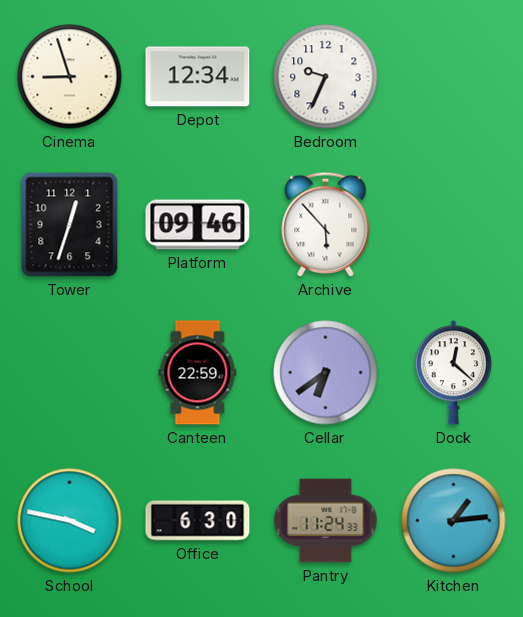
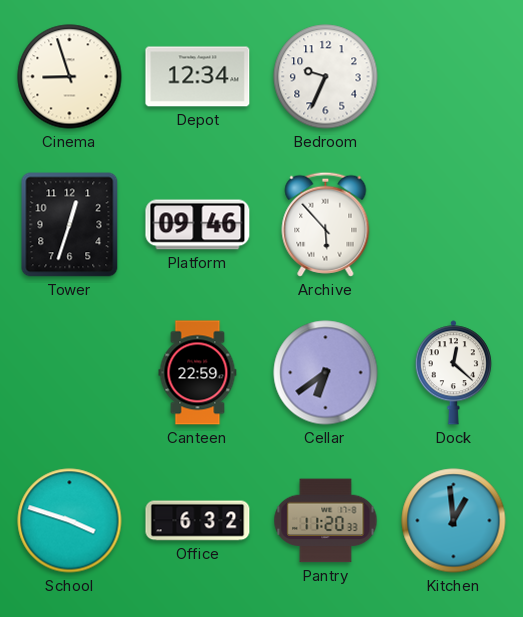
School: 3:47 -> 3:48 (70, 521)
Office: 6:30 -> 6:32 (198, 521)
Pantry: 11:24 -> 11:20 (326, 521)
Kitchen: 1:14 -> 12:59 (454, 521)
